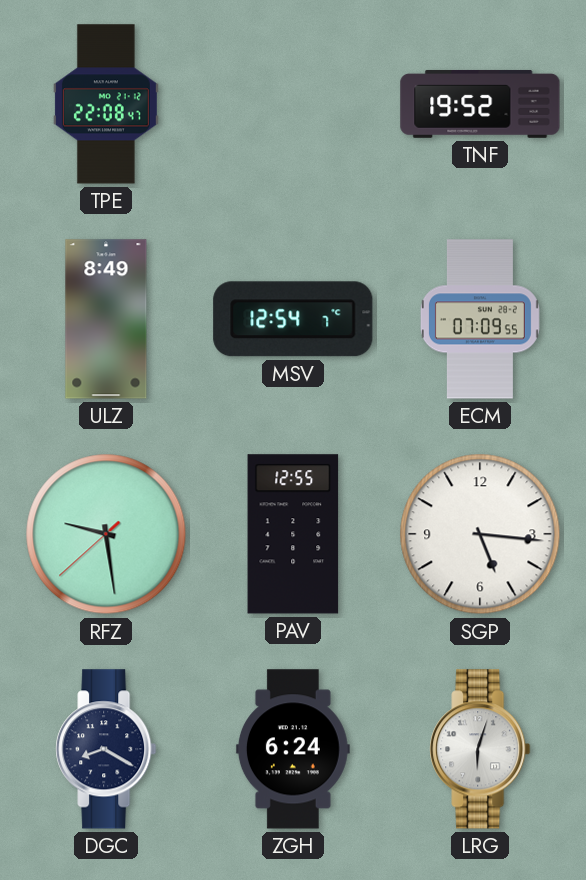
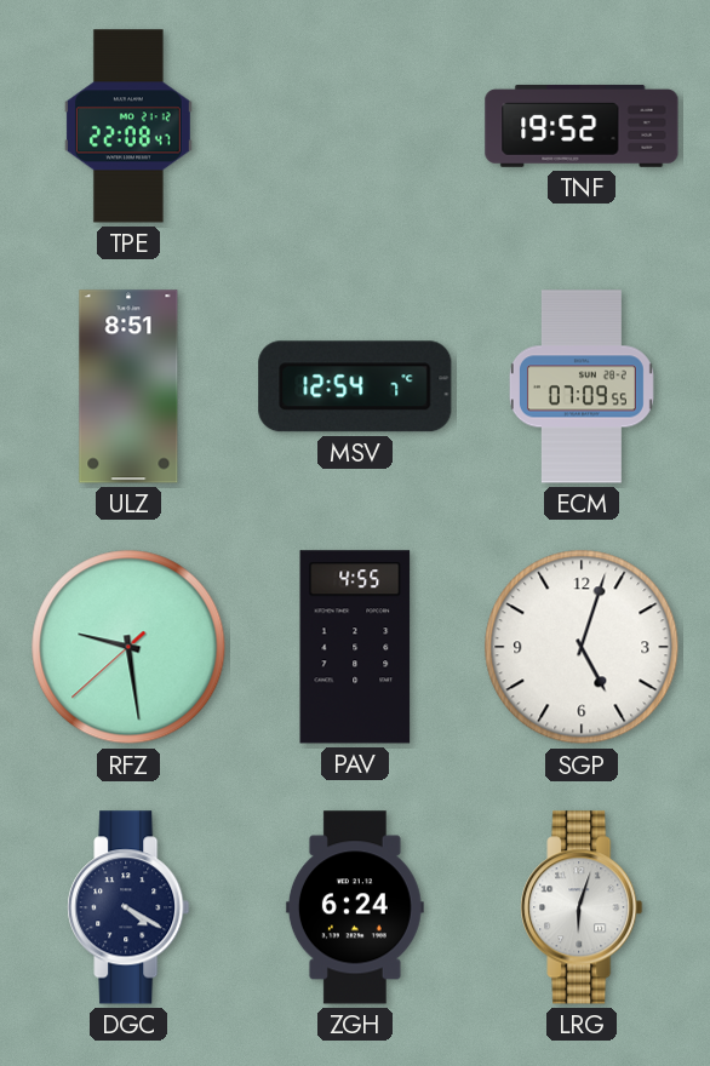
ULZ: 8:49 -> 8:51 (128, 386)
PAV: 12:55 -> 4:55 (355, 647)
SGP: 5:16 -> 5:03 (582, 647)
DGC: 8:20 -> 4:20 (128, 907)
